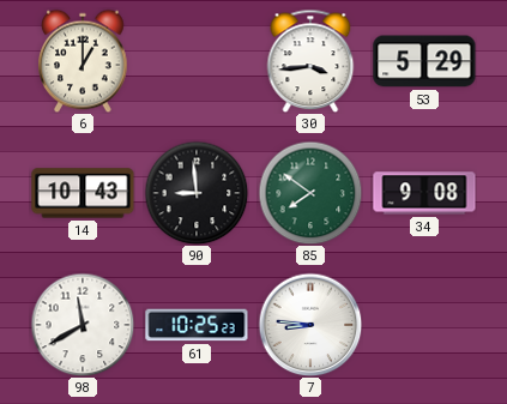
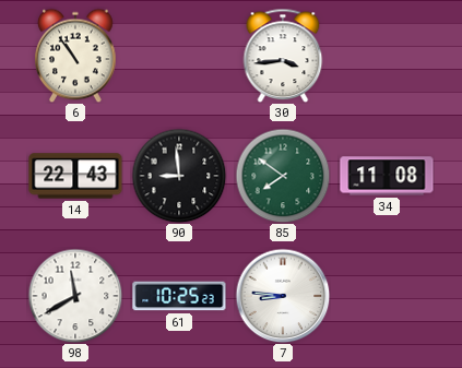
6: 1:00 -> 10:54 (75, 56)
53: 5:29 -> none (424, 61)
14: 10:43 -> 22:43 (75, 176)
34: 9:08 -> 11:08 (387, 176)
